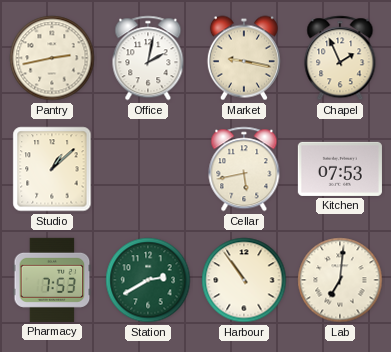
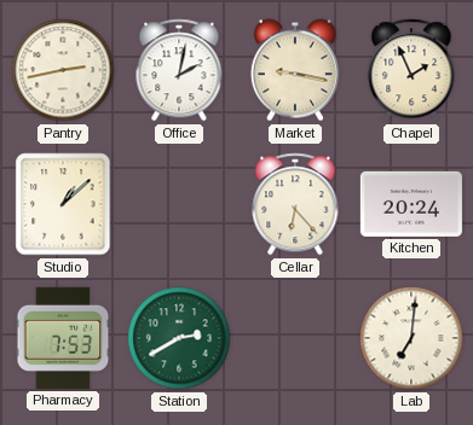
Cellar: 5:43 -> 6:23 (295, 204)
Kitchen: 07:53 -> 20:24 (411, 204)
Harbour: 10:54 -> none (244, 280)
